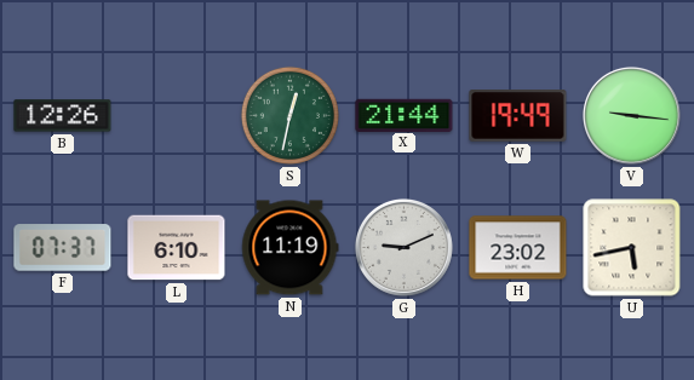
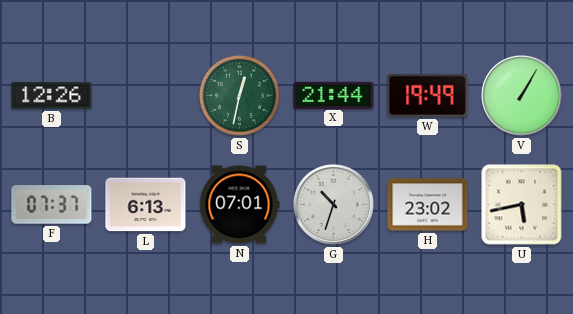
V: 9:16 -> 1:05 (521, 95)
L: 6:10 -> 6:13 (146, 205)
N: 11:19 -> 07:01 (240, 205)
G: 9:11 -> 10:33 (333, 204)
